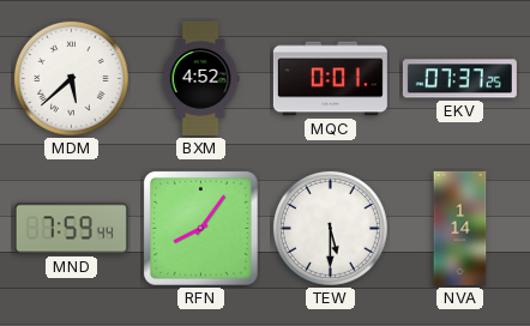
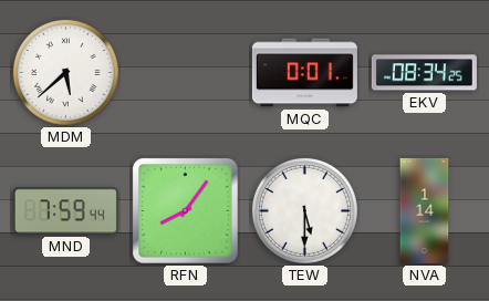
BXM: 4:52 -> none (200, 78)
EKV: 07:37 -> 08:34 (424, 73)
